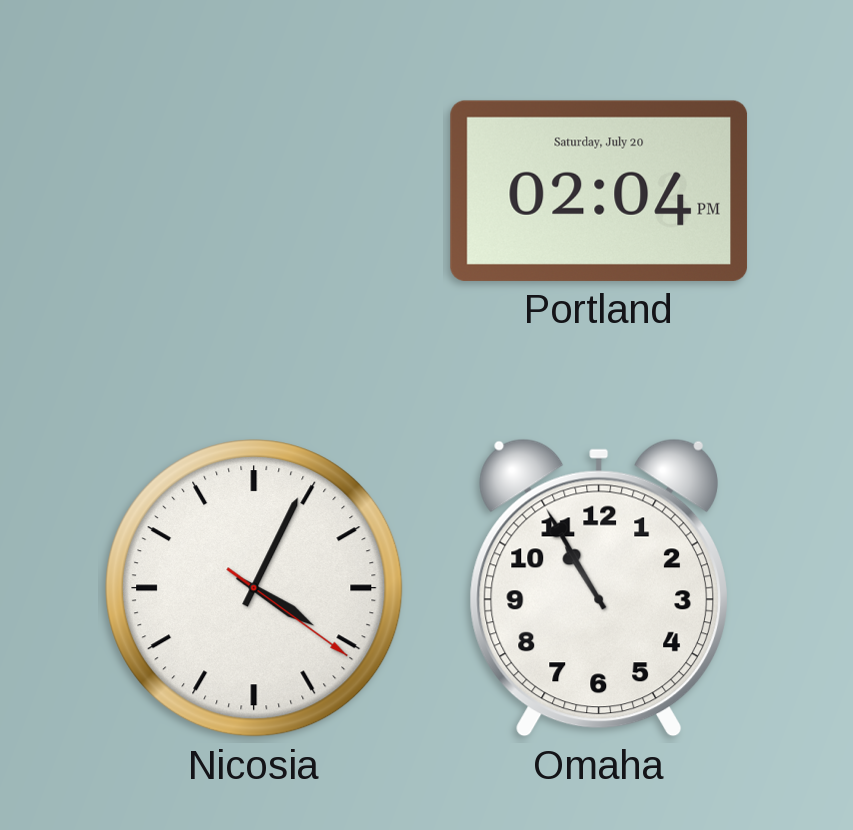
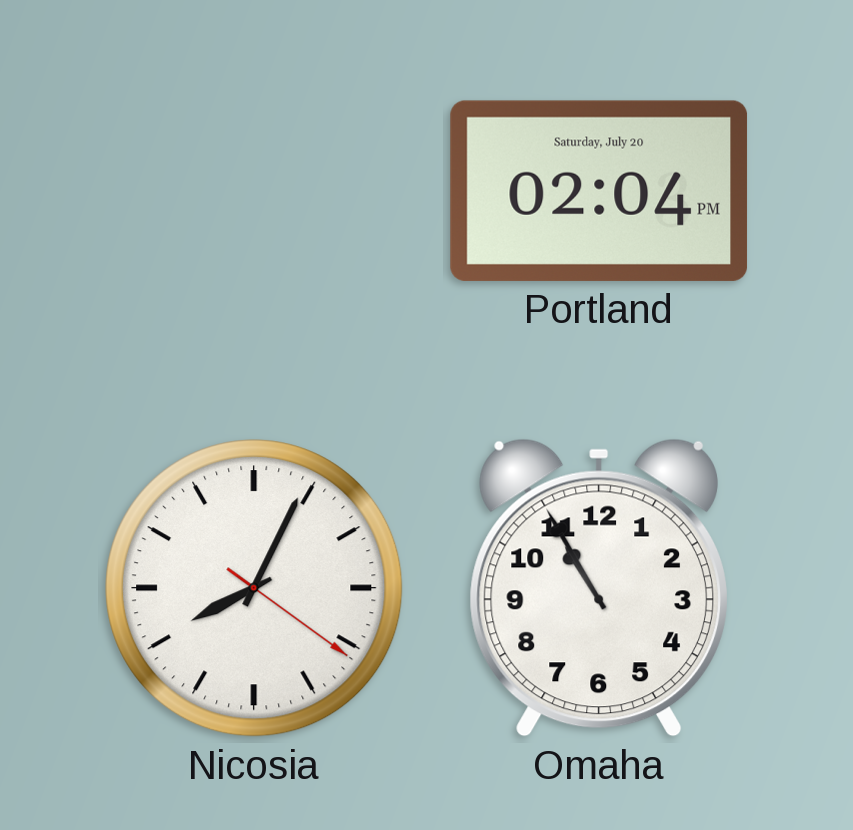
Nicosia: 4:04 -> 8:04 (254, 588)
